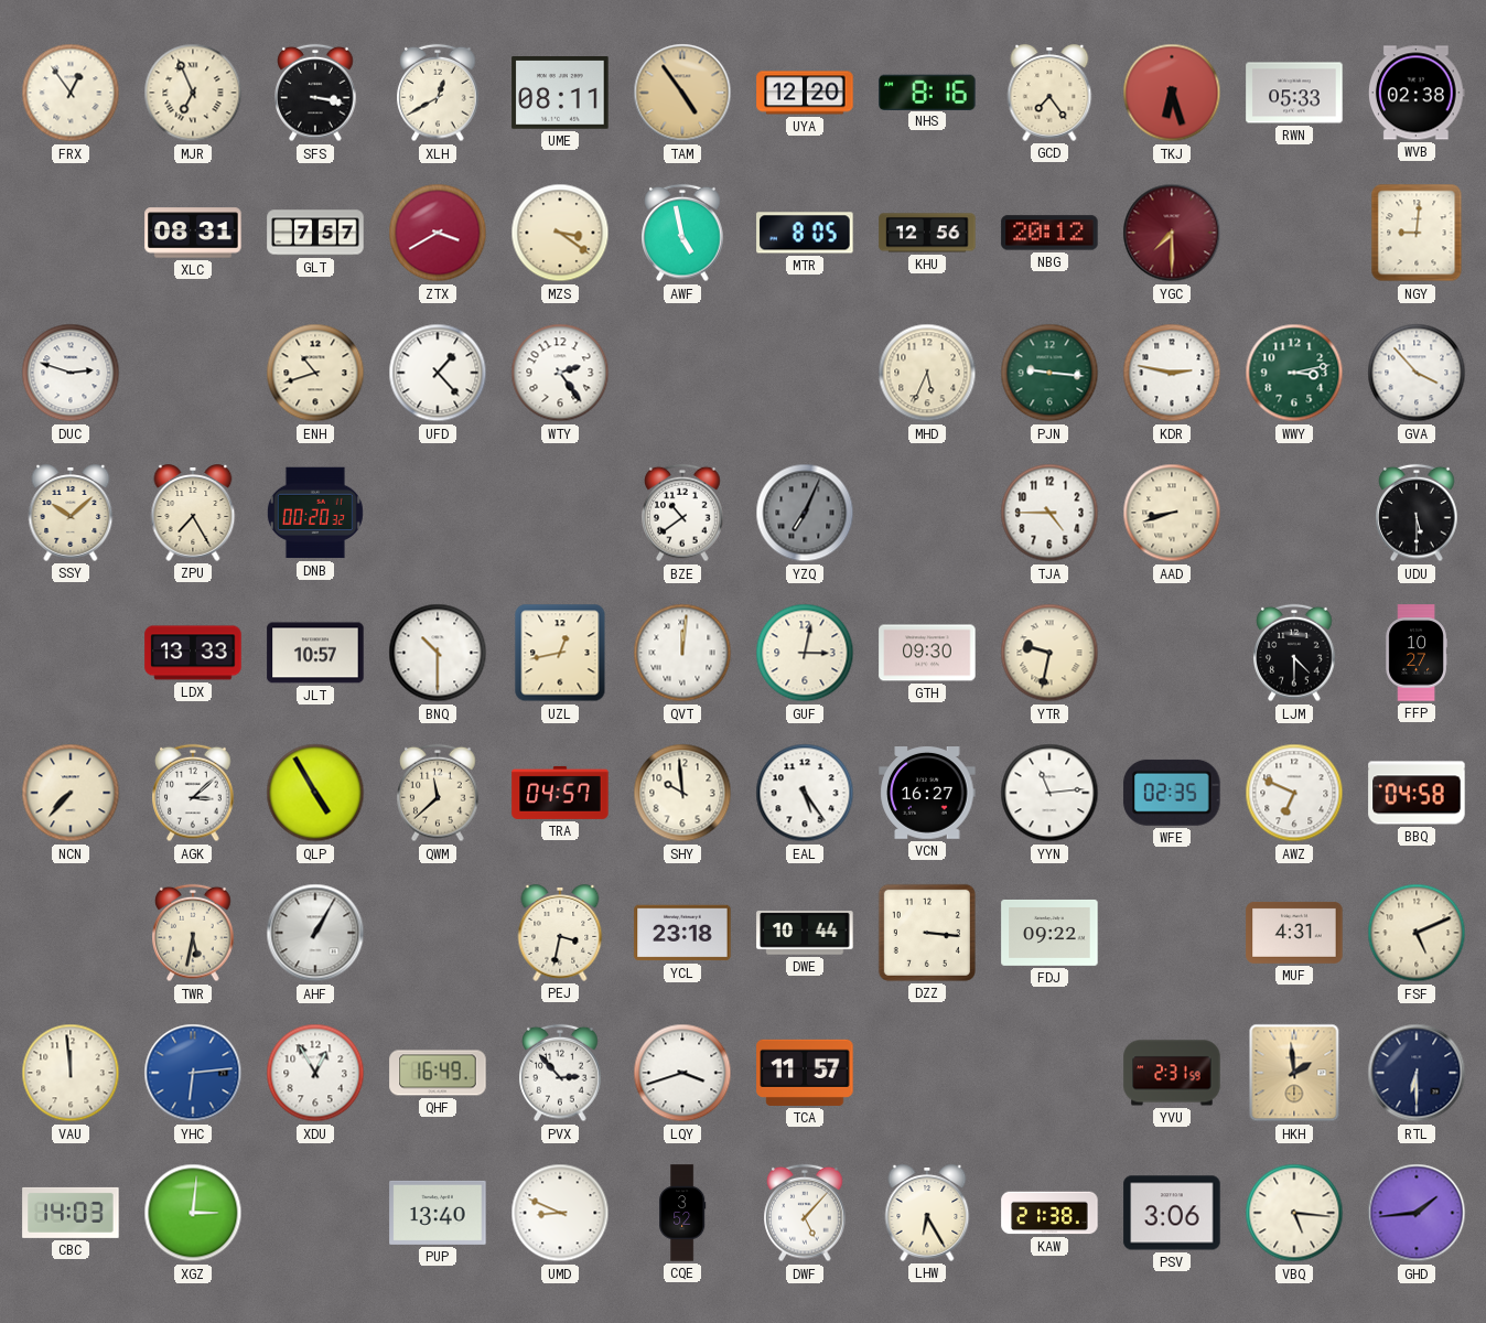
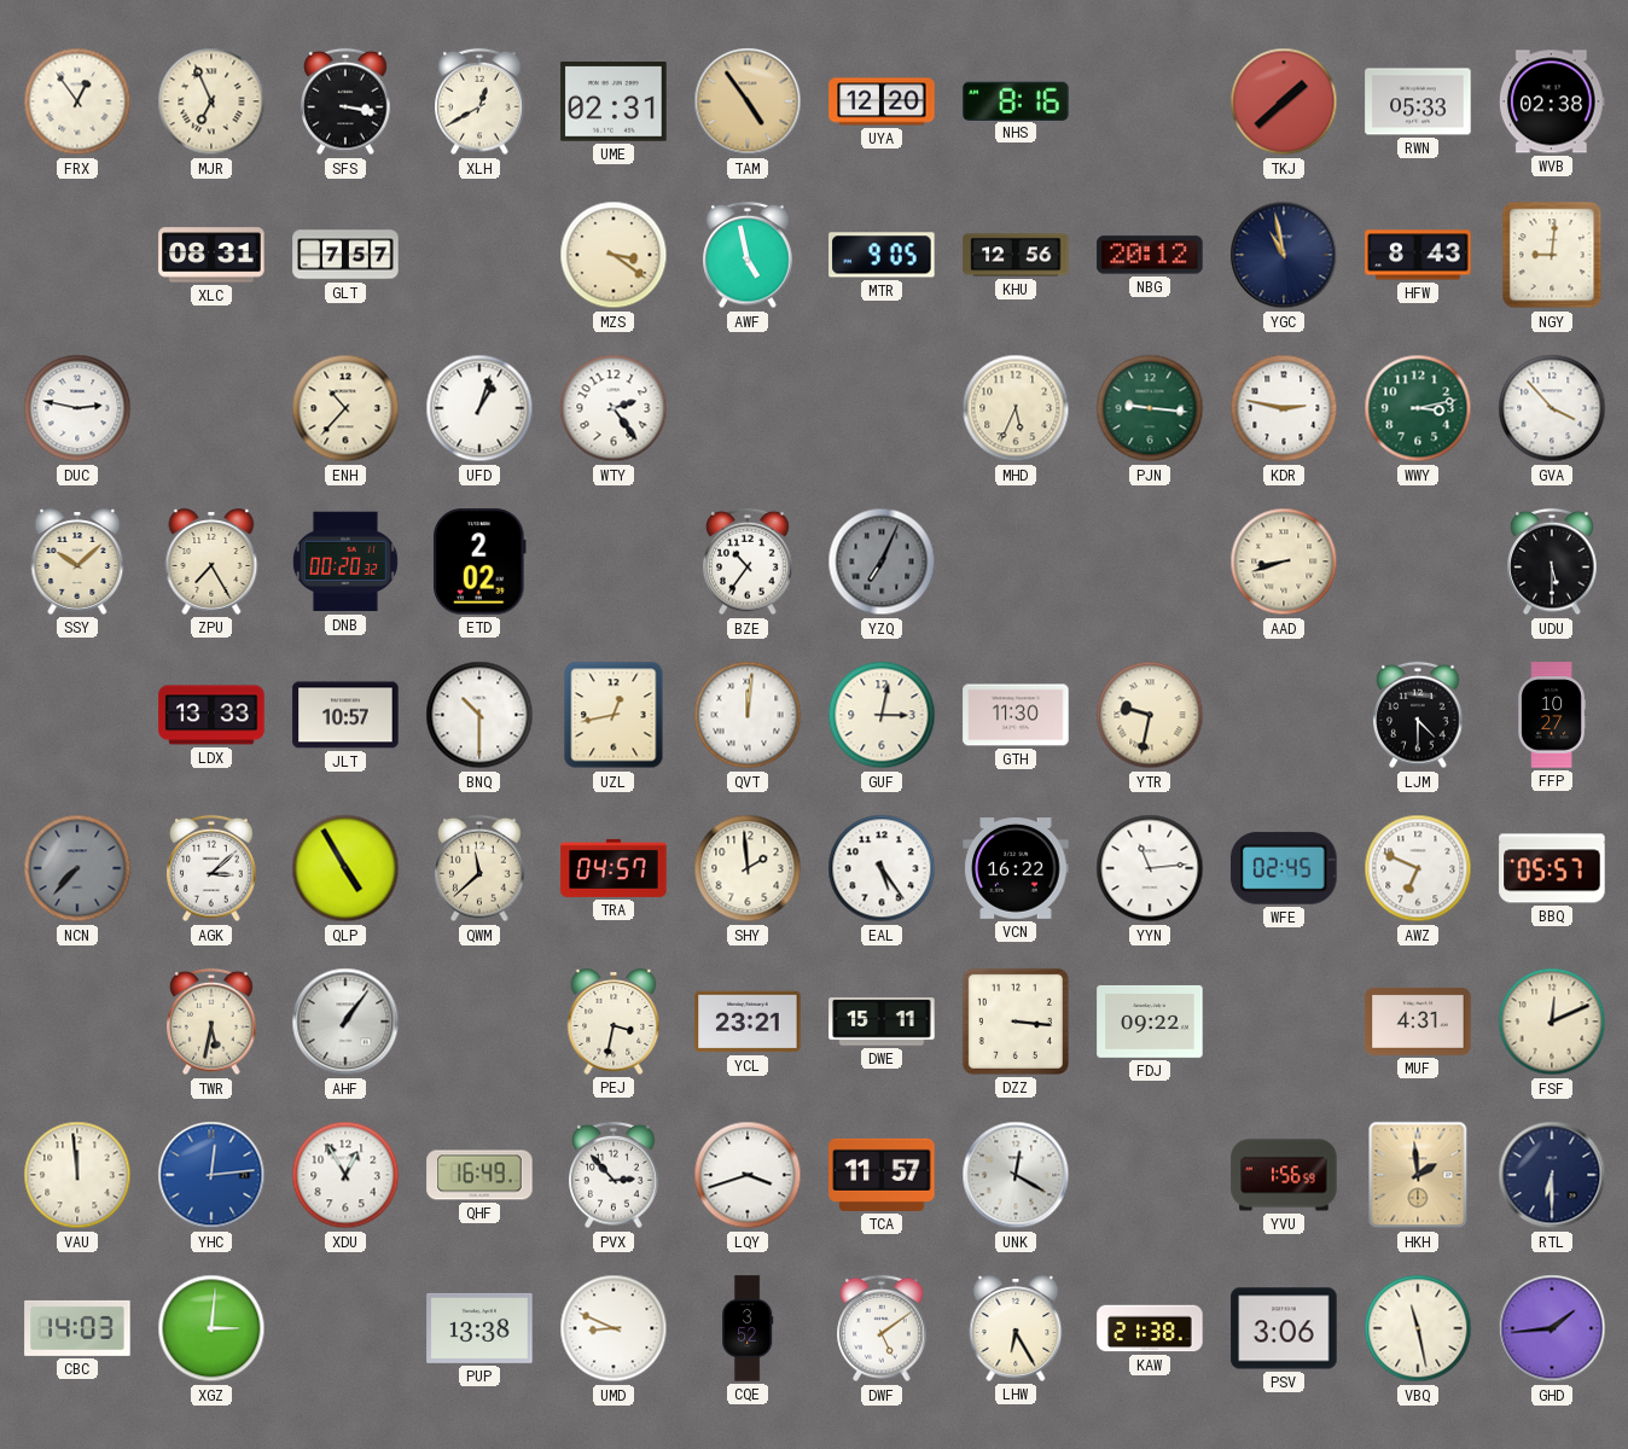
UME: 08:11 -> 02:31 (614, 101)
GCD: 7:24 -> none (1049, 93)
TKJ: 6:27 -> 1:38 (1284, 101)
ZTX: 3:40 -> none (438, 233)
MTR: 8:05 -> 9:05 (882, 255)
YGC: 7:30 -> 10:58 (1284, 255)
YGC dial: burgundy -> navy (1284, 255)
HFW: none -> 8:43 (1418, 255)
DUC: 2:48 -> 2:47 (77, 408)
ENH: 10:42 -> 10:37 (345, 408)
UFD: 1:23 -> 1:03 (479, 408)
ETD: none -> 2:02 (479, 561)
BZE: 10:39 -> 10:36 (748, 561)
TJA: 4:45 -> none (1049, 513)
GTH: 09:30 -> 11:30 (1016, 715)
NCN dial: cream -> grey (77, 868)
SHY: 9:59 -> 1:59 (748, 868)
VCN: 16:27 -> 16:22 (1016, 869)
WFE: 02:35 -> 02:45 (1284, 868)
BBQ: 04:58 -> 05:57 (1552, 868)
AHF: 1:05 -> 1:06 (345, 1022)
YCL: 23:18 -> 23:21 (748, 1022)
DWE: 10:44 -> 15:11 (882, 1022)
FSF: 5:11 -> 12:11 (1552, 1022)
YHC: 6:14 -> 12:14 (211, 1175)
UNK: none -> 12:20 (1016, 1175)
YVU: 2:31 -> 1:56 (1284, 1175)
PUP: 13:40 -> 13:38 (479, 1328)
DWF: 5:07 -> 5:09 (882, 1328)
VBQ: 5:16 -> 11:28 (1418, 1328)
